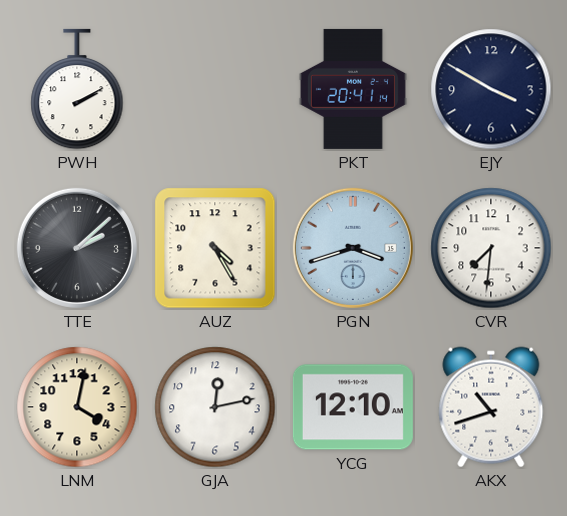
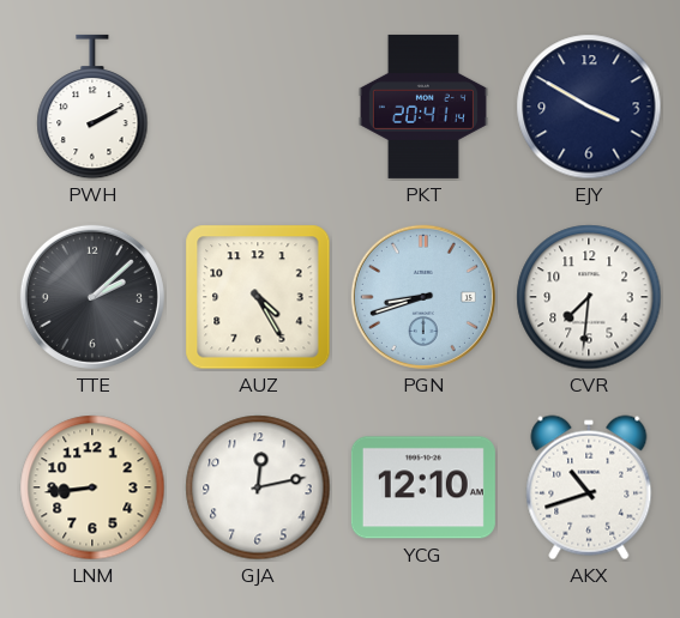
PGN: 3:42 -> 8:42 (423, 297)
LNM: 4:02 -> 8:44 (92, 487)
